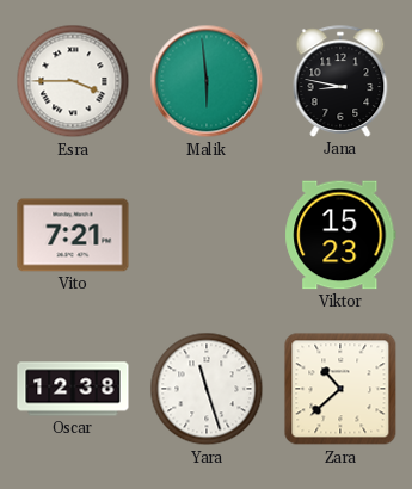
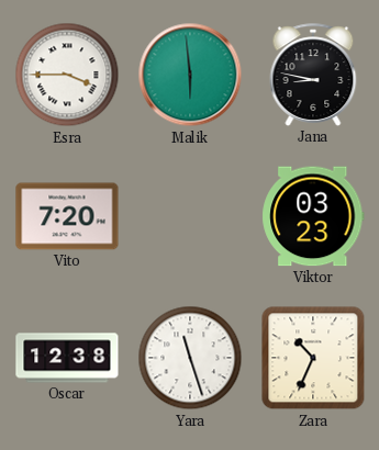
Vito: 7:21 -> 7:20 (67, 216)
Viktor: 15:23 -> 03:23 (313, 216)
Zara: 10:38 -> 10:34 (313, 358)
